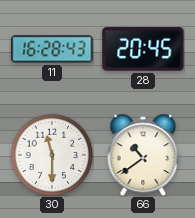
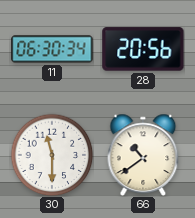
11: 16:28 -> 06:30 (52, 49)
28: 20:45 -> 20:56 (143, 49)
